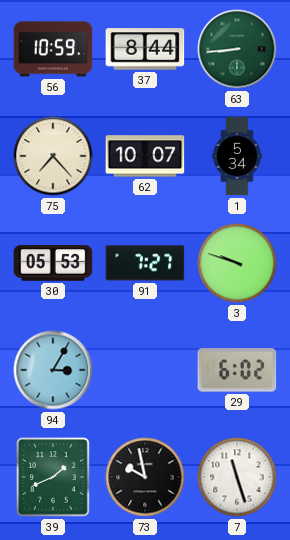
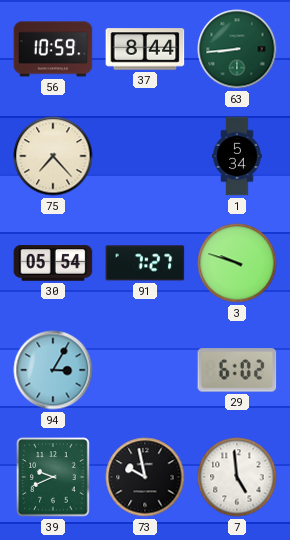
62: 10:07 -> none (145, 156)
30: 05:53 -> 05:54 (53, 263)
39: 1:41 -> 9:41 (53, 477)
7: 11:27 -> 4:59 (237, 477)
